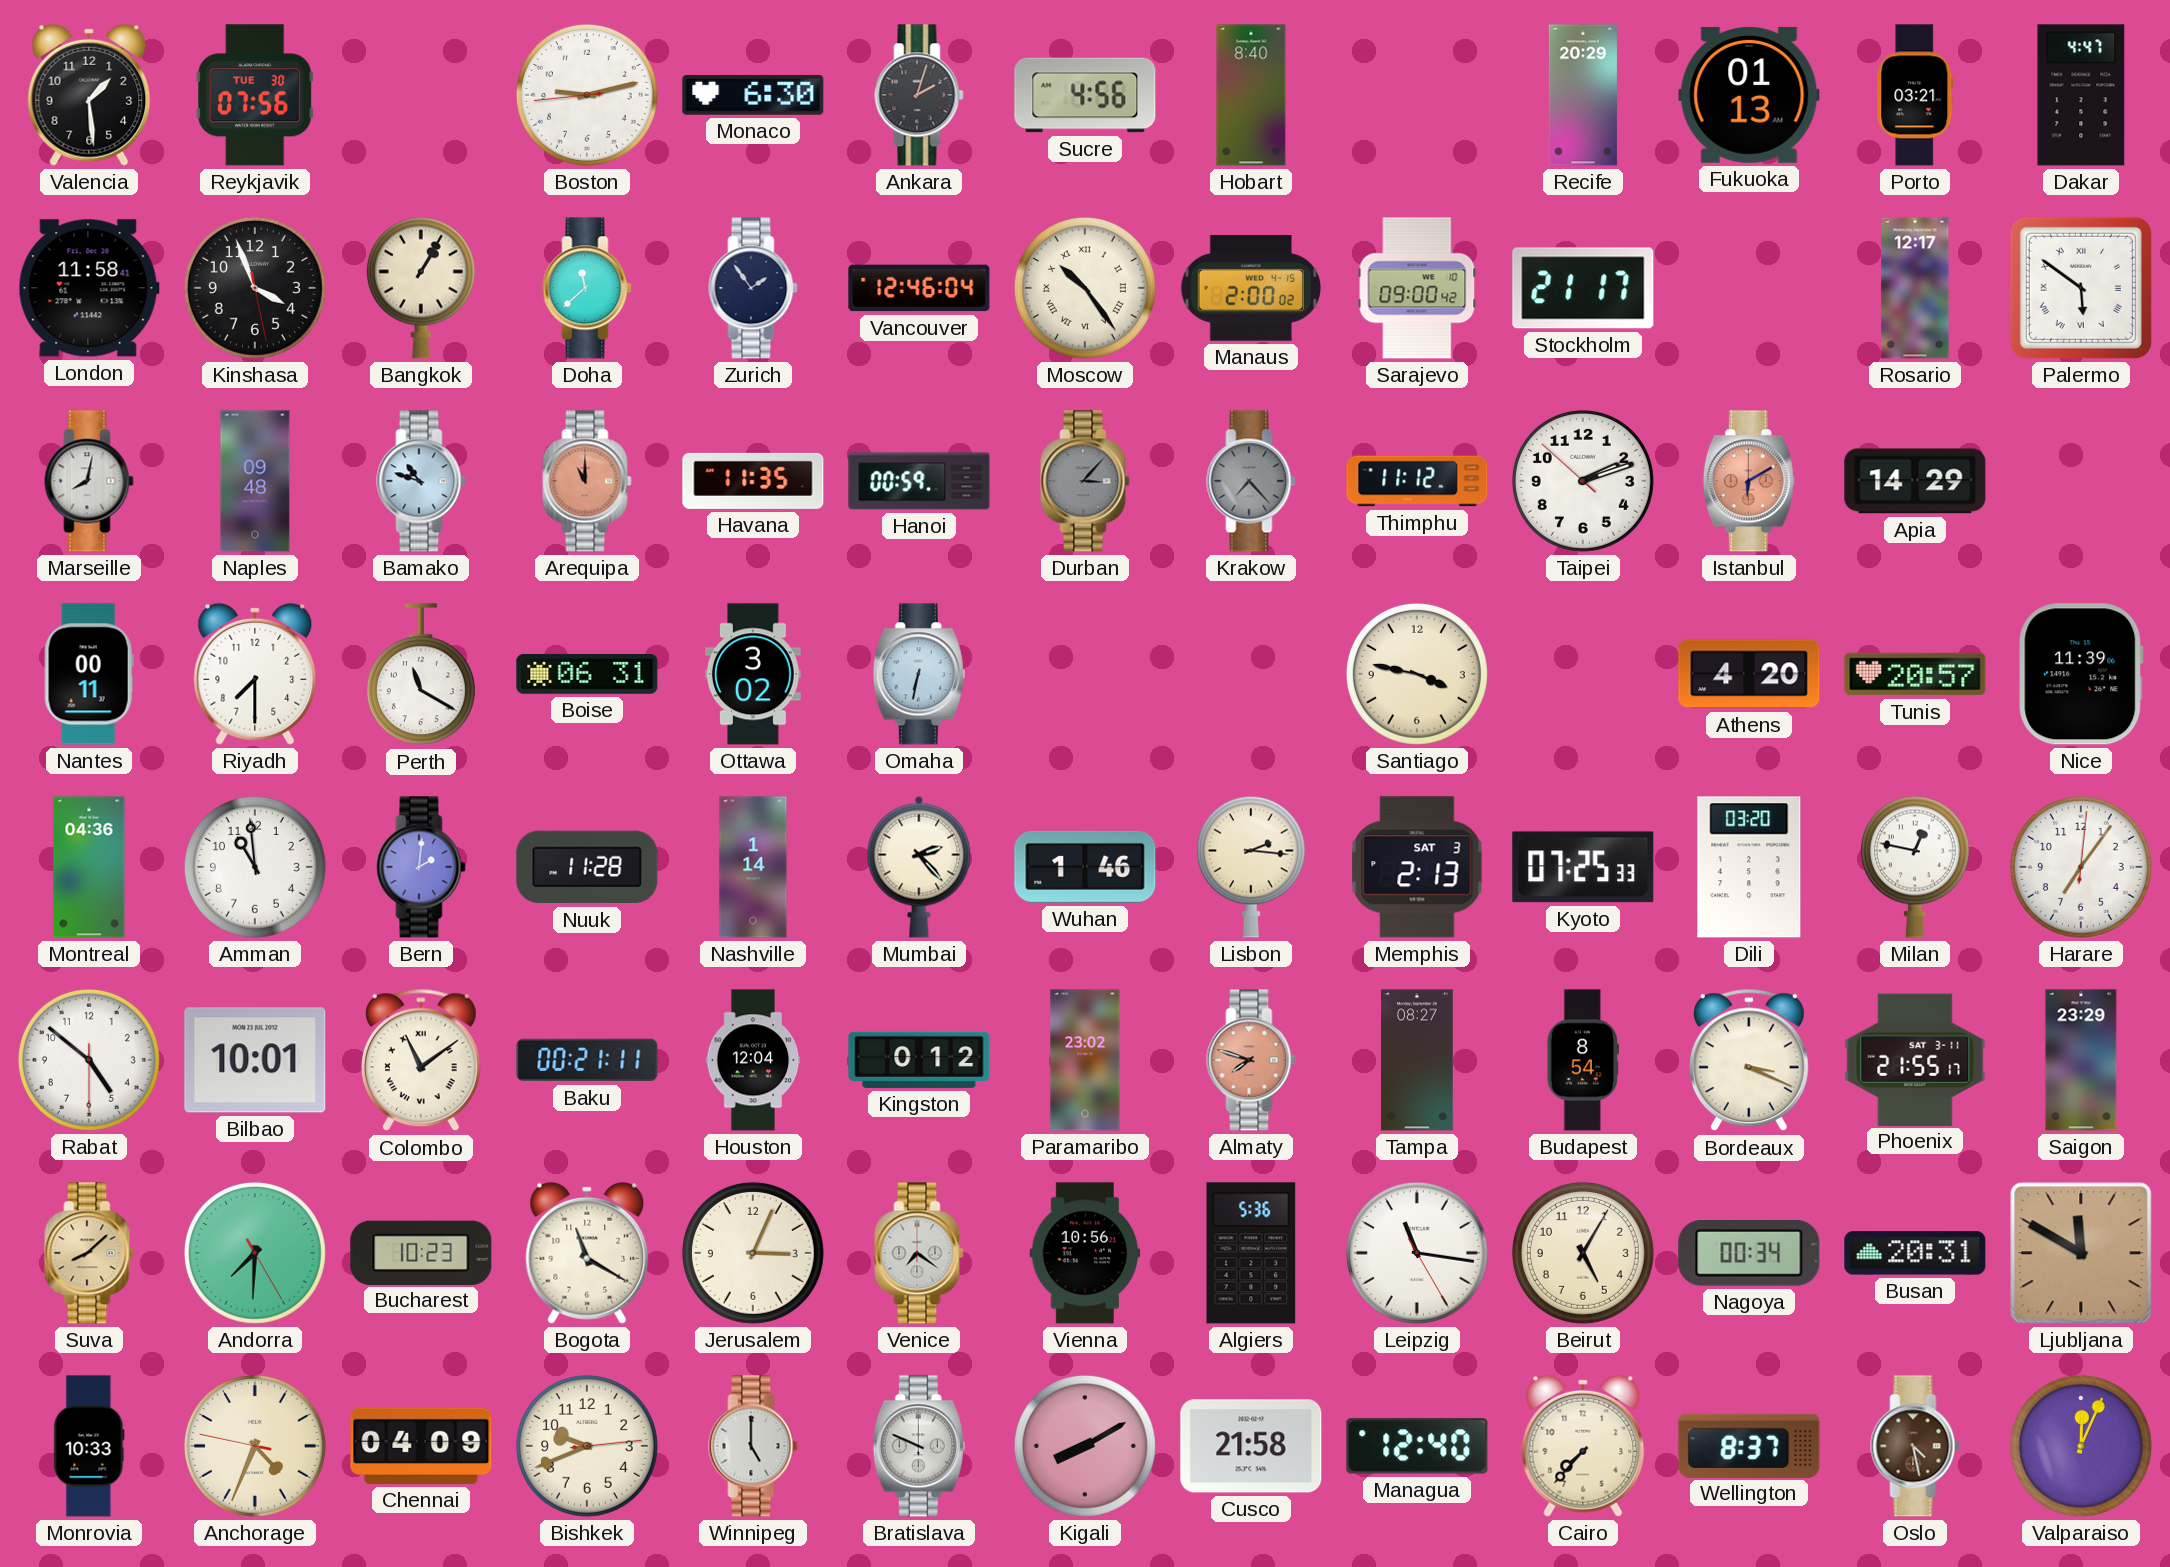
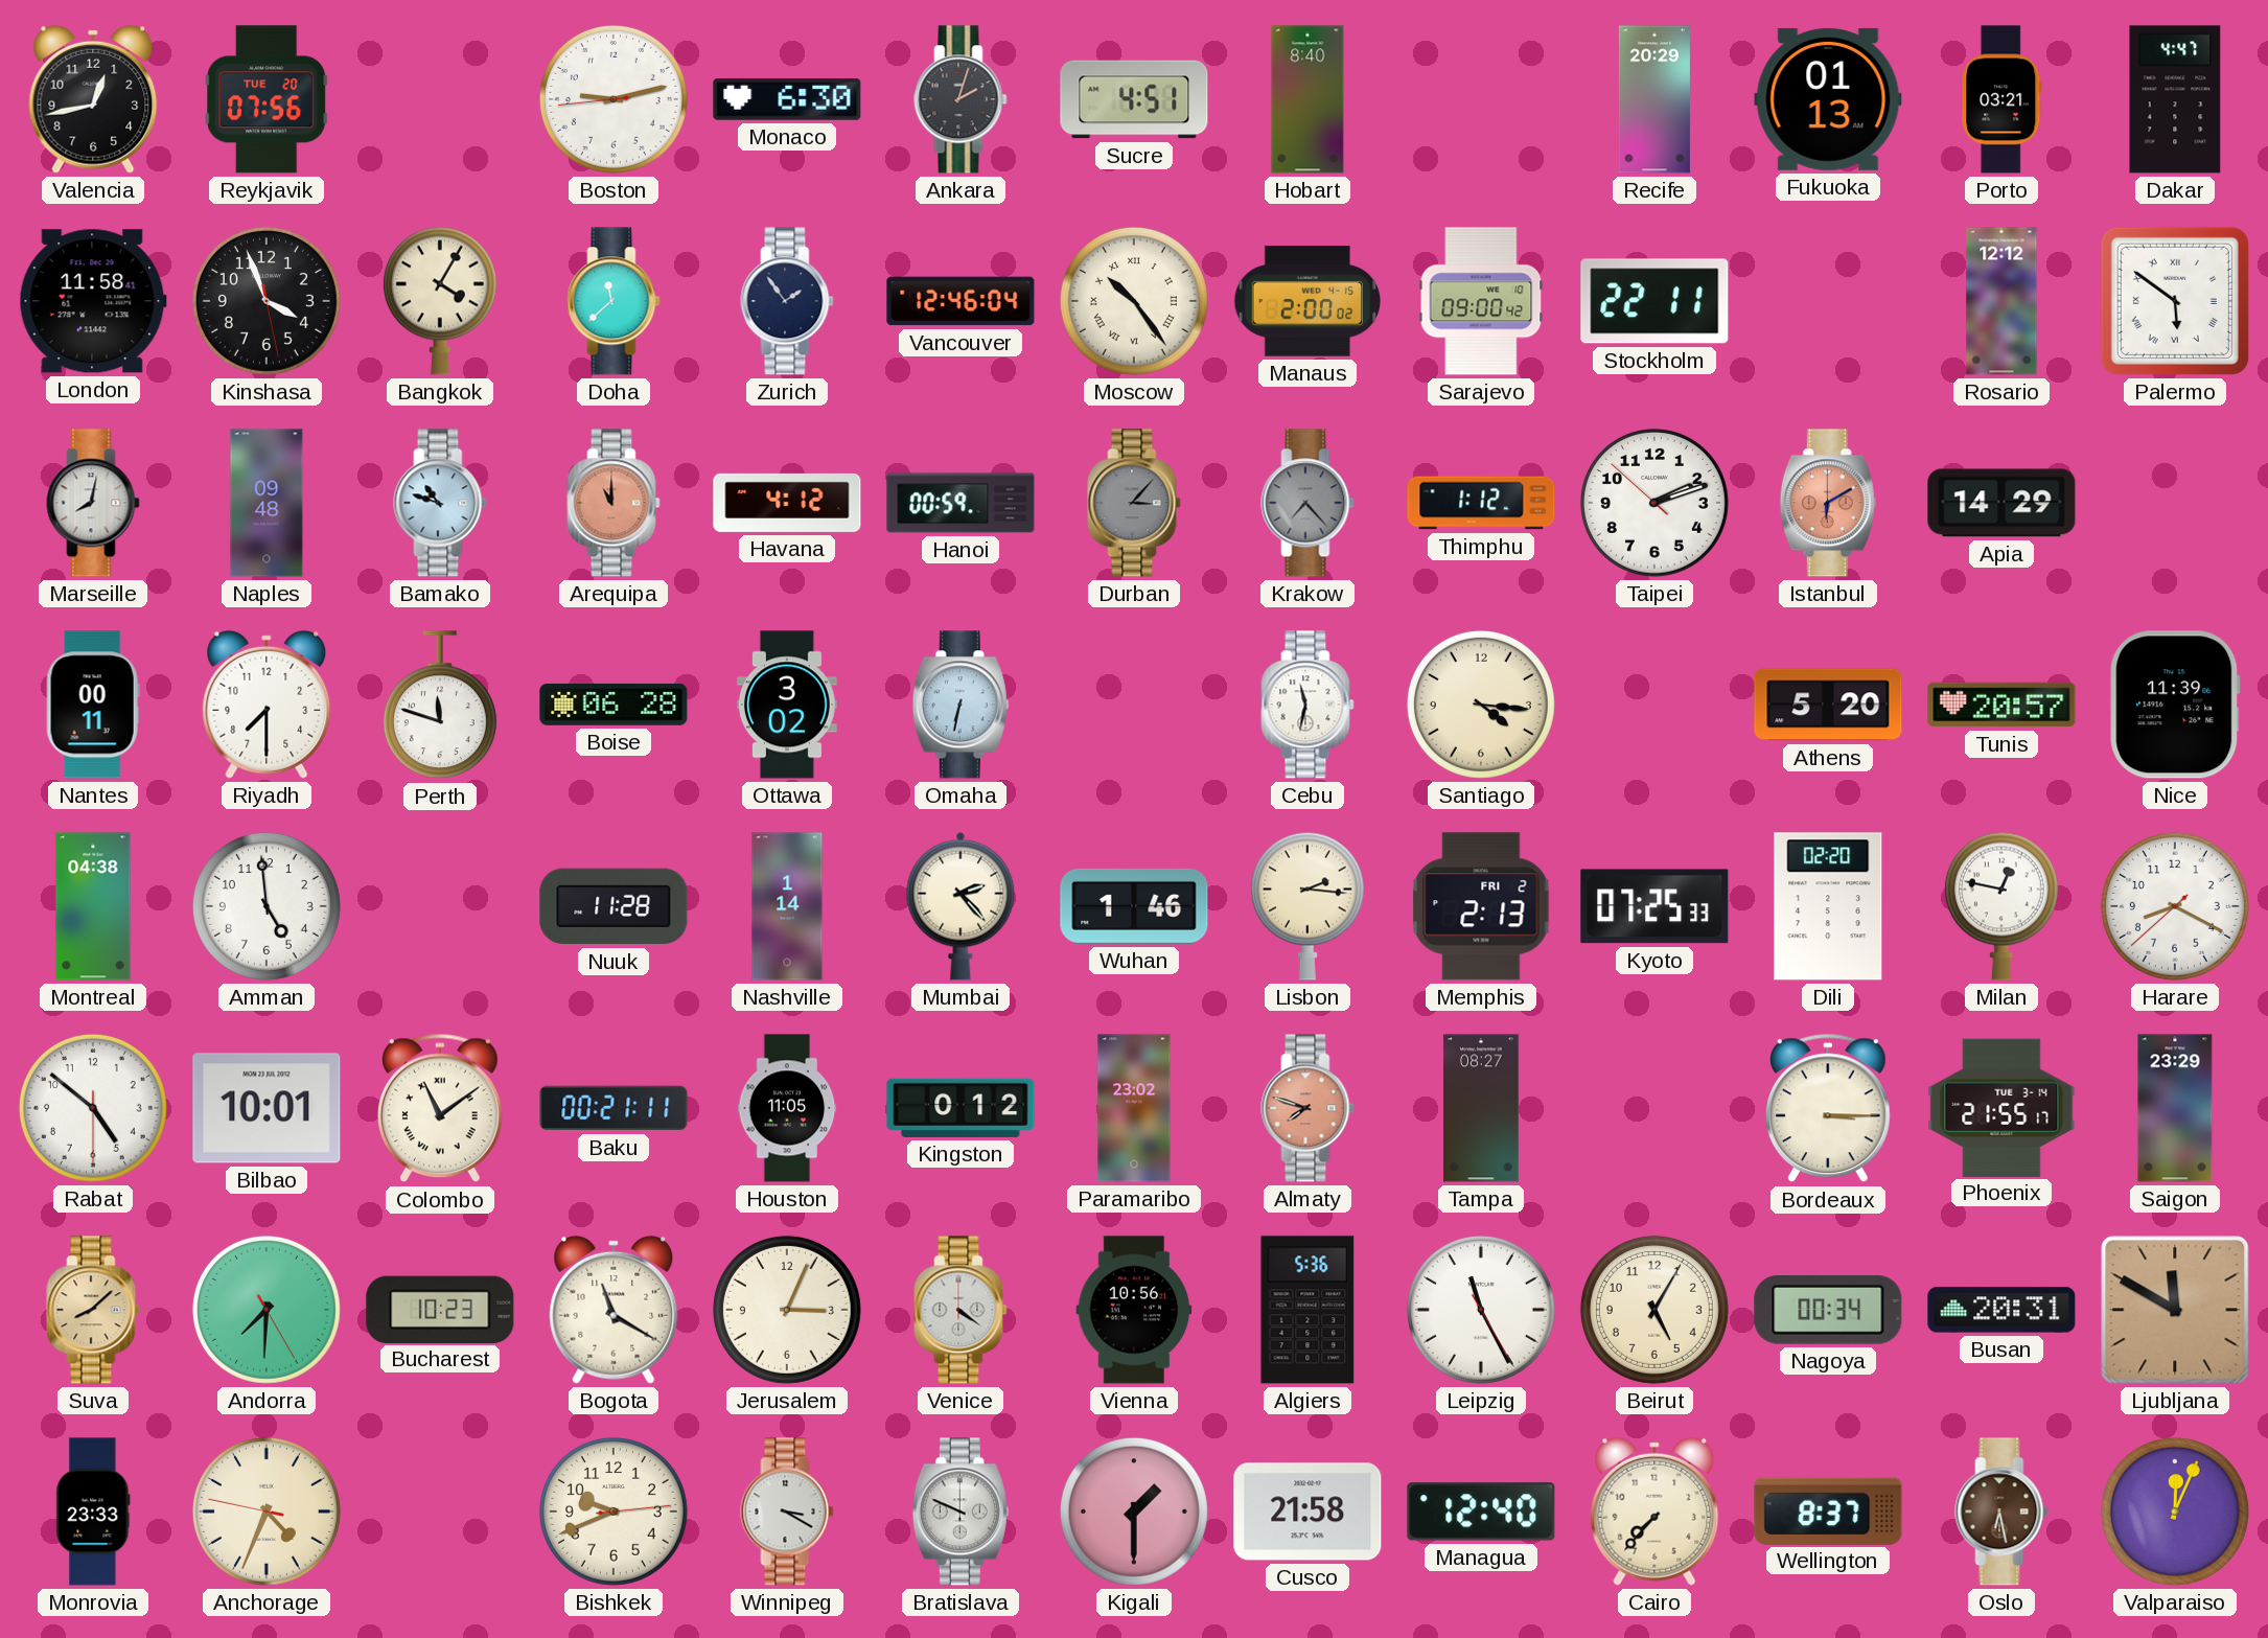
Valencia: 1:29 -> 12:43 (93, 99)
Reykjavik date: TUE 30 -> TUE 20 (267, 99)
Sucre: 4:56 -> 4:51 (1134, 99)
Bangkok: 1:05 -> 4:05 (440, 301)
Stockholm: 21:17 -> 22:11 (1654, 301)
Rosario: 12:17 -> 12:12 (2001, 301)
Havana: 11:35 -> 4:12 (787, 503)
Thimphu: 11:12 -> 1:12 (1481, 503)
Perth: 11:20 -> 11:48 (440, 706)
Boise: 06:31 -> 06:28 (614, 705)
Cebu: none -> 11:32 (1307, 705)
Santiago: 3:47 -> 4:16 (1481, 705)
Athens: 4:20 -> 5:20 (1828, 705)
Montreal: 04:36 -> 04:38 (93, 906)
Amman: 10:59 -> 4:59 (267, 906)
Bern: 2:01 -> none (421, 867)
Memphis date: SAT 3 -> FRI 2 (1481, 906)
Dili: 03:20 -> 02:20 (1828, 906)
Harare: 7:06 -> 8:19 (2175, 906)
Houston: 12:04 -> 11:05 (787, 1108)
Budapest: 8:54 -> none (1582, 1060)
Bordeaux: 3:19 -> 3:15 (1828, 1108)
Phoenix date: SAT 3-11 -> TUE 3-14 (2001, 1107)
Venice: 7:21 -> 4:21 (961, 1310)
Leipzig: 11:16 -> 11:25 (1481, 1310)
Monrovia: 10:33 -> 23:33 (93, 1512)
Chennai: 04:09 -> none (421, 1446)
Winnipeg: 5:00 -> 3:20 (787, 1512)
Kigali: 8:10 -> 1:30 (1134, 1512)
Oslo: 4:28 -> 6:28 (2001, 1512)
